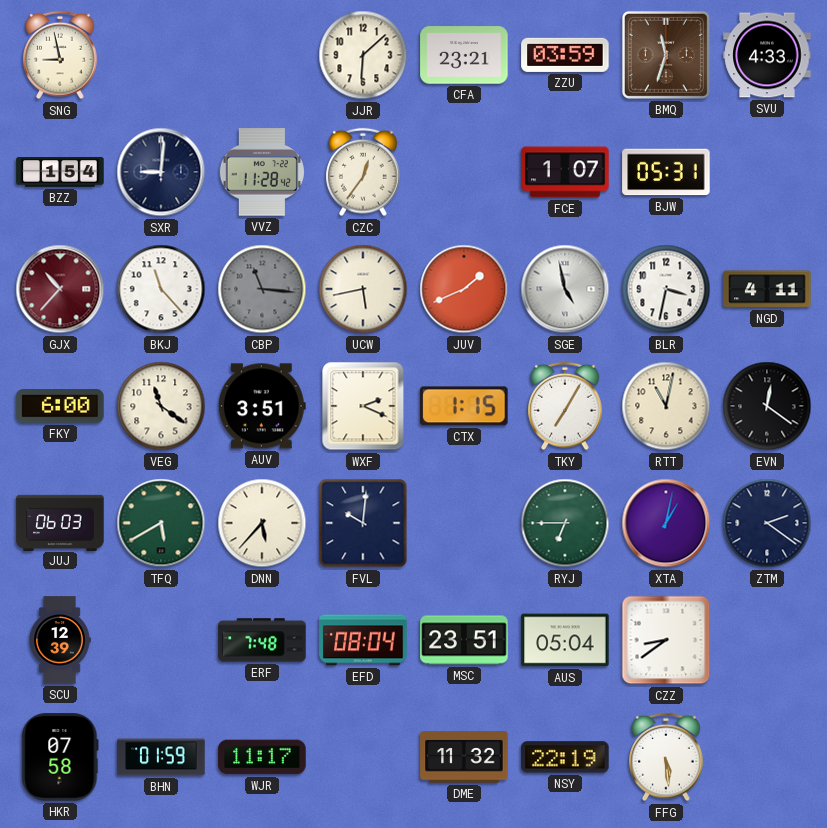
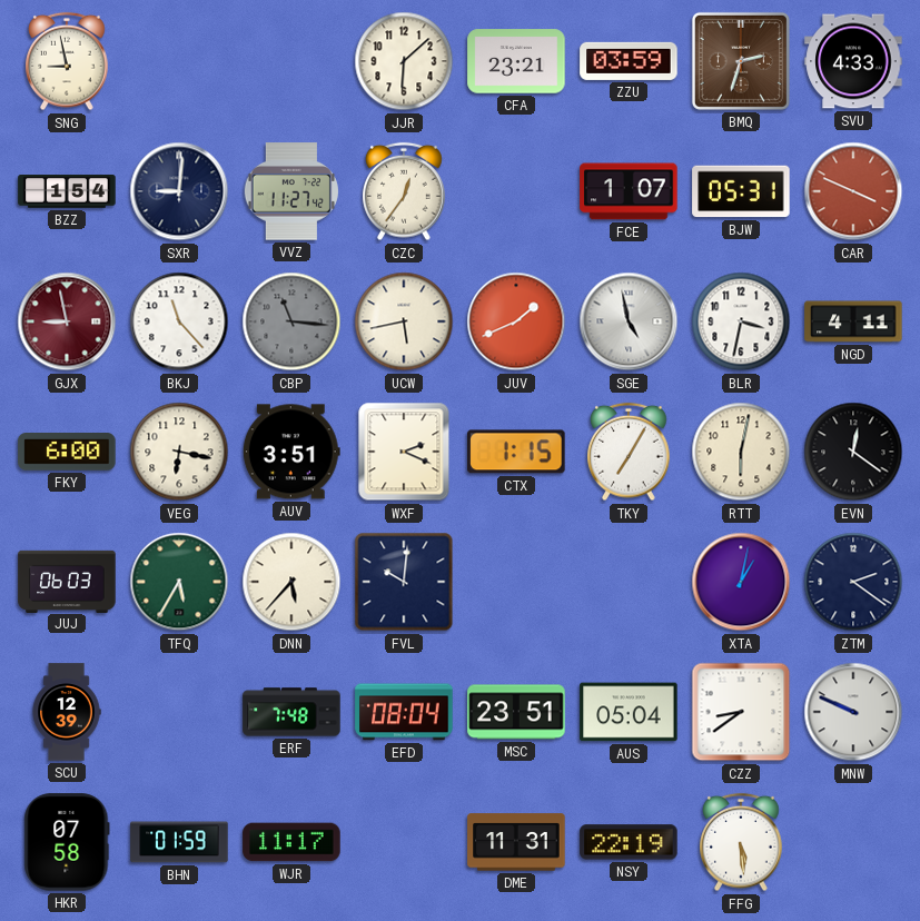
BMQ: 11:33 -> 2:33 (741, 61)
VVZ: 11:28 -> 11:27 (291, 191)
CAR: none -> 3:49 (853, 191)
GJX: 10:37 -> 8:58 (67, 321)
VEG: 11:21 -> 6:17 (179, 452)
RTT: 11:02 -> 6:02 (741, 452)
TFQ: 5:40 -> 5:35 (179, 582)
RYJ: 6:45 -> none (565, 523)
MNW: none -> 9:49 (853, 712)
DME: 11:32 -> 11:31 (516, 842)
